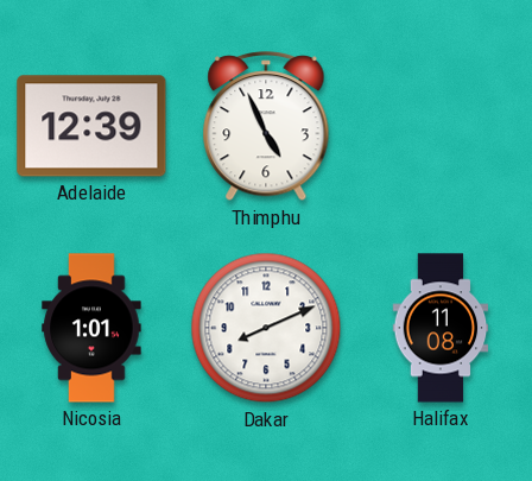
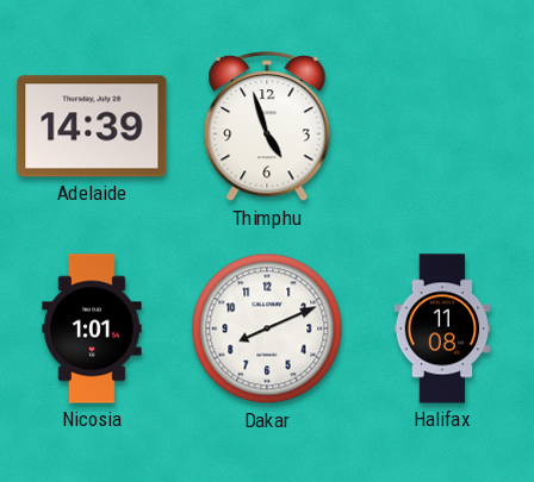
Adelaide: 12:39 -> 14:39 (92, 126)
Thimphu: 4:56 -> 4:57 (267, 127)
